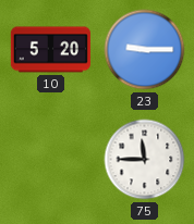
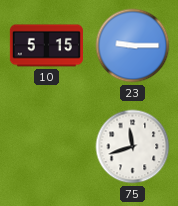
10: 5:20 -> 5:15 (46, 46)
75: 11:45 -> 11:42 (133, 147)
